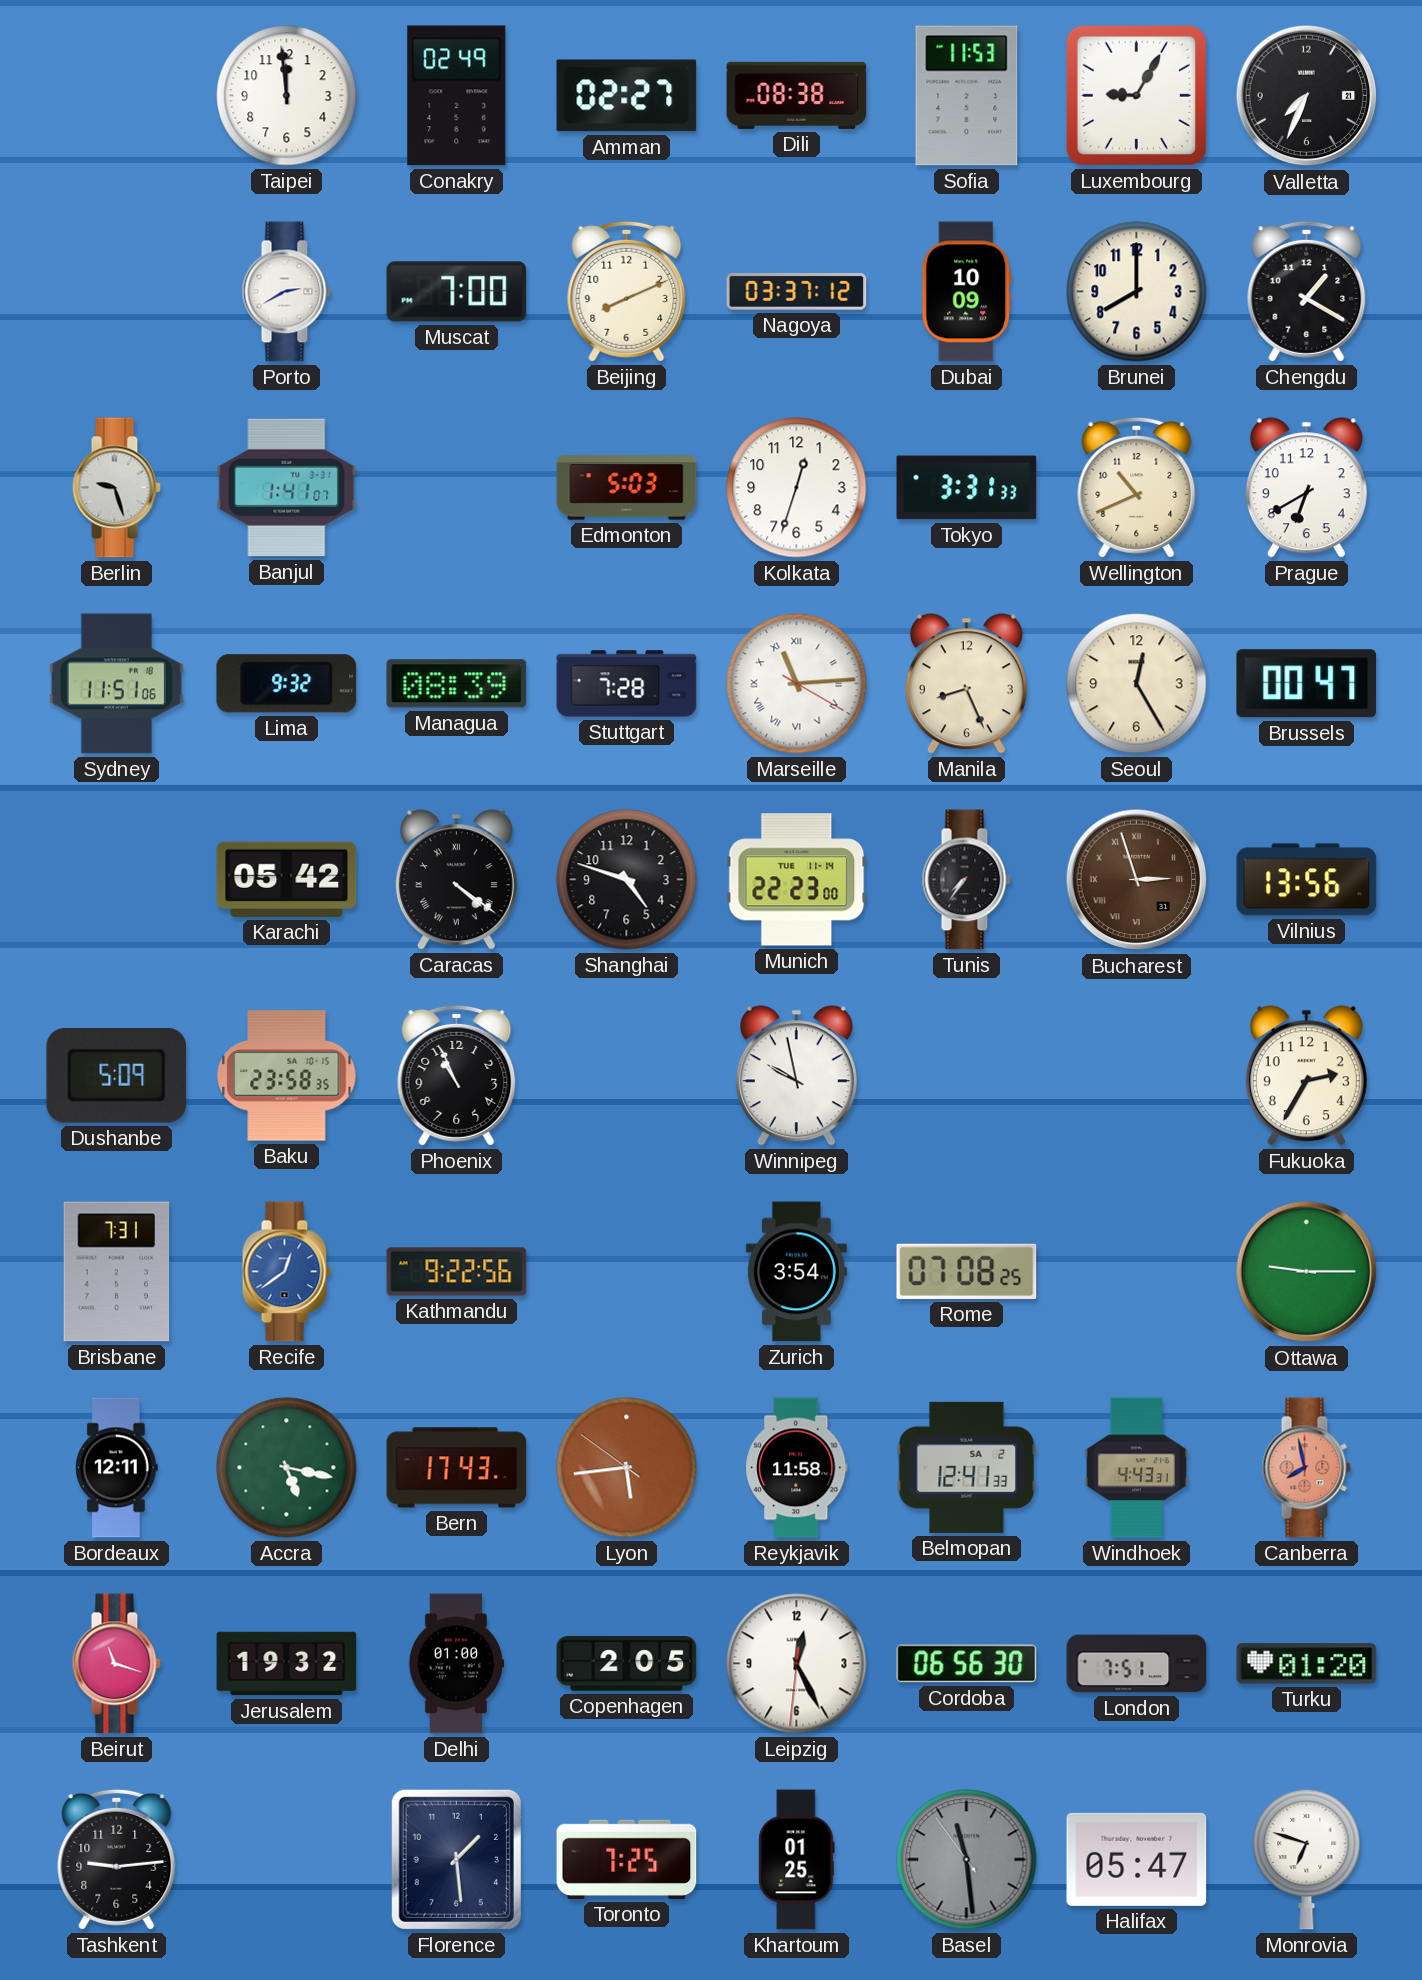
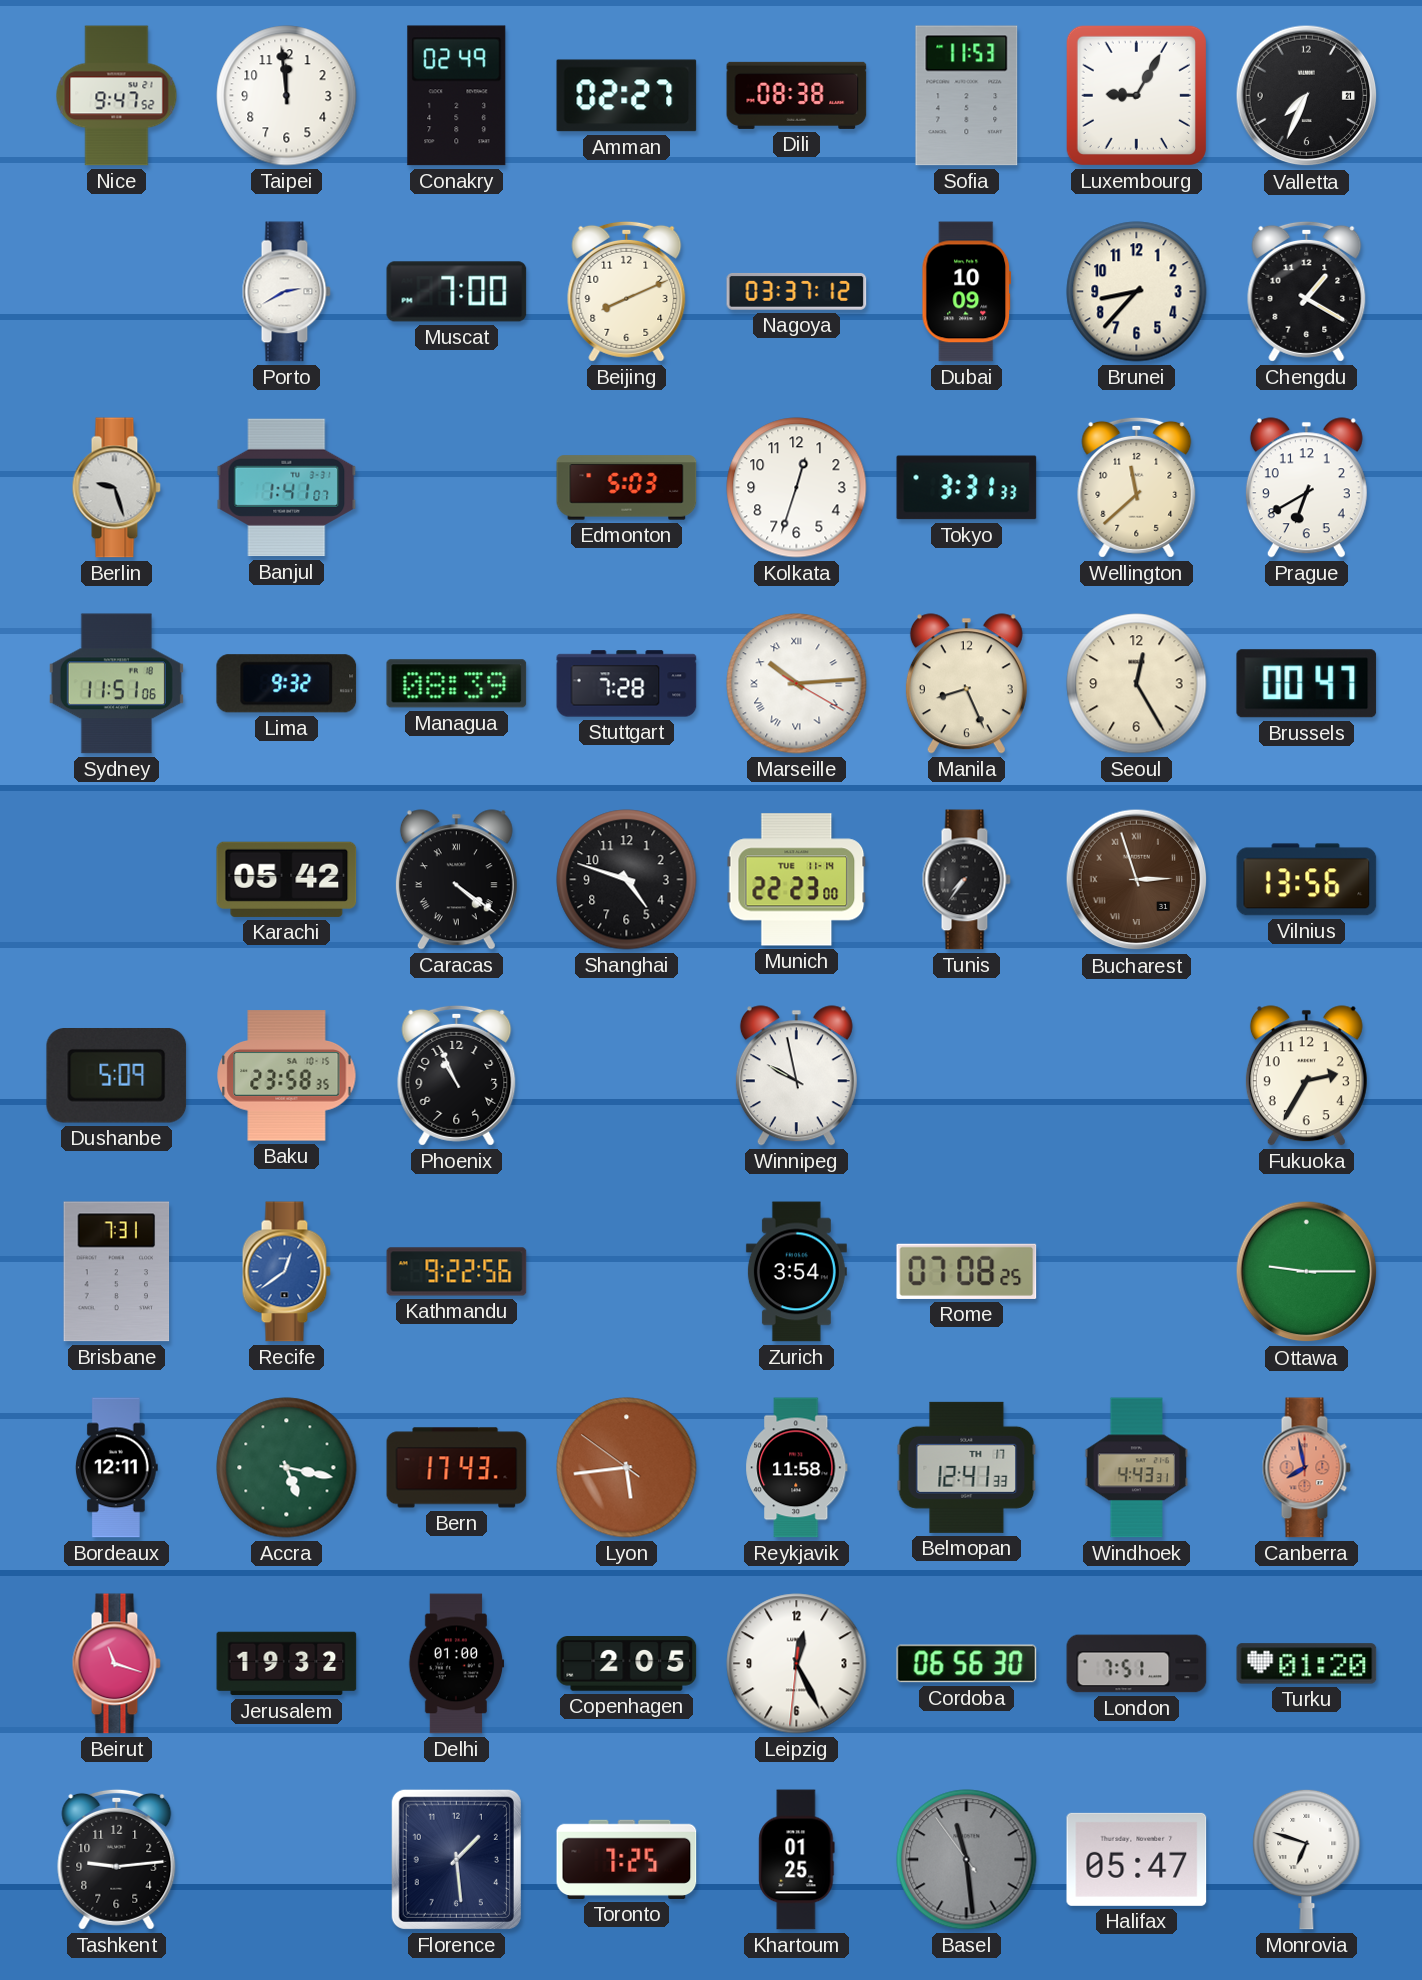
Nice: none -> 9:47 (117, 96)
Brunei: 8:00 -> 8:37 (1137, 292)
Wellington: 10:41 -> 11:38 (1137, 487)
Marseille: 11:14 -> 10:14 (797, 684)
Belmopan date: SA 2 -> TH 17 (967, 1467)
